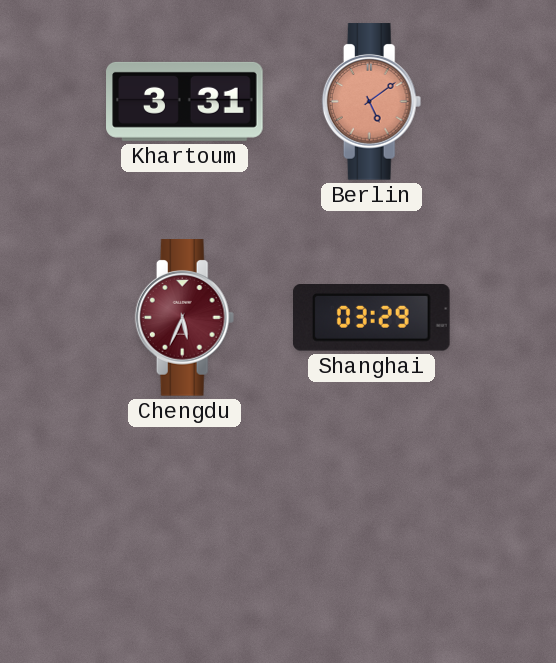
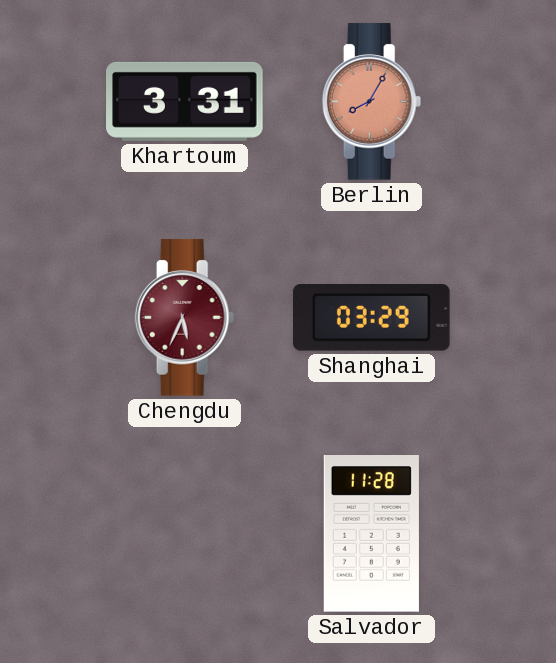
Berlin: 5:09 -> 8:05 (372, 102)
Salvador: none -> 11:28 (371, 534)
